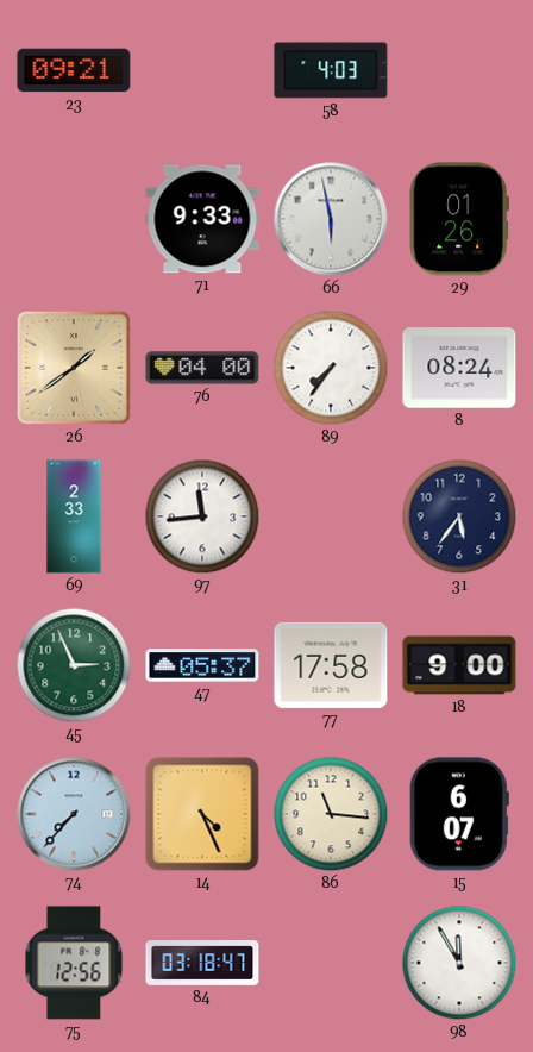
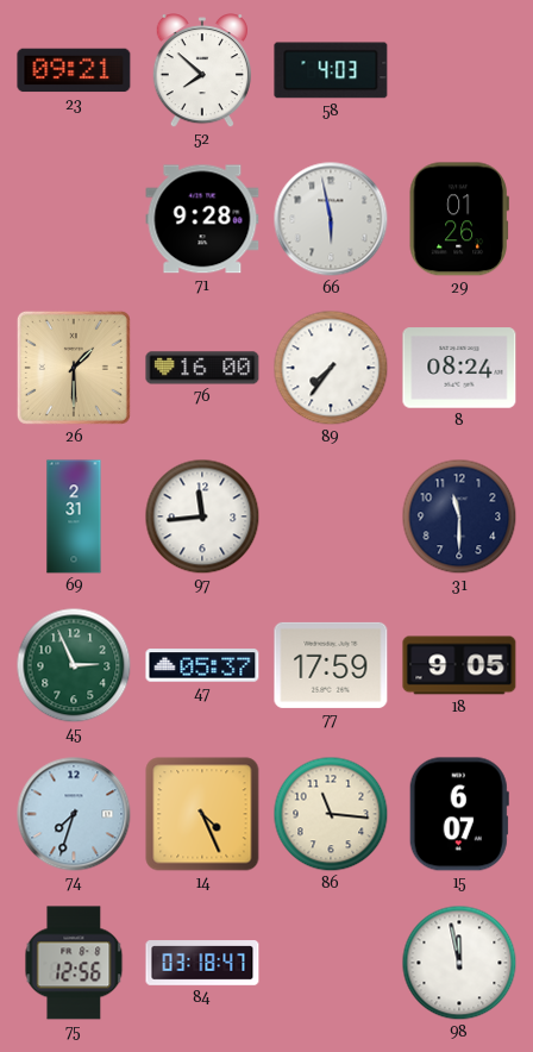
52: none -> 7:52 (202, 71)
71: 9:33 -> 9:28 (202, 219)
26: 1:39 -> 1:30 (74, 368)
76: 04:00 -> 16:00 (202, 368)
69: 2:33 -> 2:31 (74, 516)
31: 5:36 -> 11:30 (459, 516)
77: 17:58 -> 17:59 (331, 665)
18: 9:00 -> 9:05 (459, 665)
74: 7:37 -> 7:33 (74, 814)
98: 11:55 -> 11:58 (459, 963)
